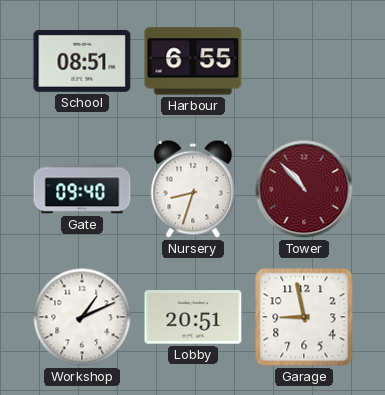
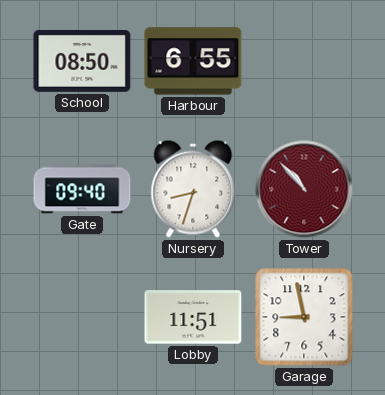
School: 08:51 -> 08:50 (82, 61)
Workshop: 1:11 -> none (82, 317)
Lobby: 20:51 -> 11:51 (193, 317)
